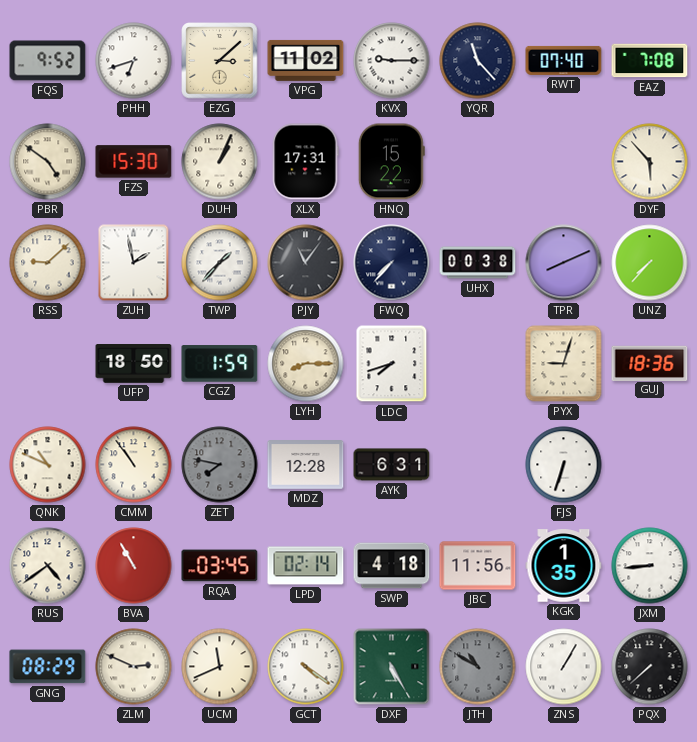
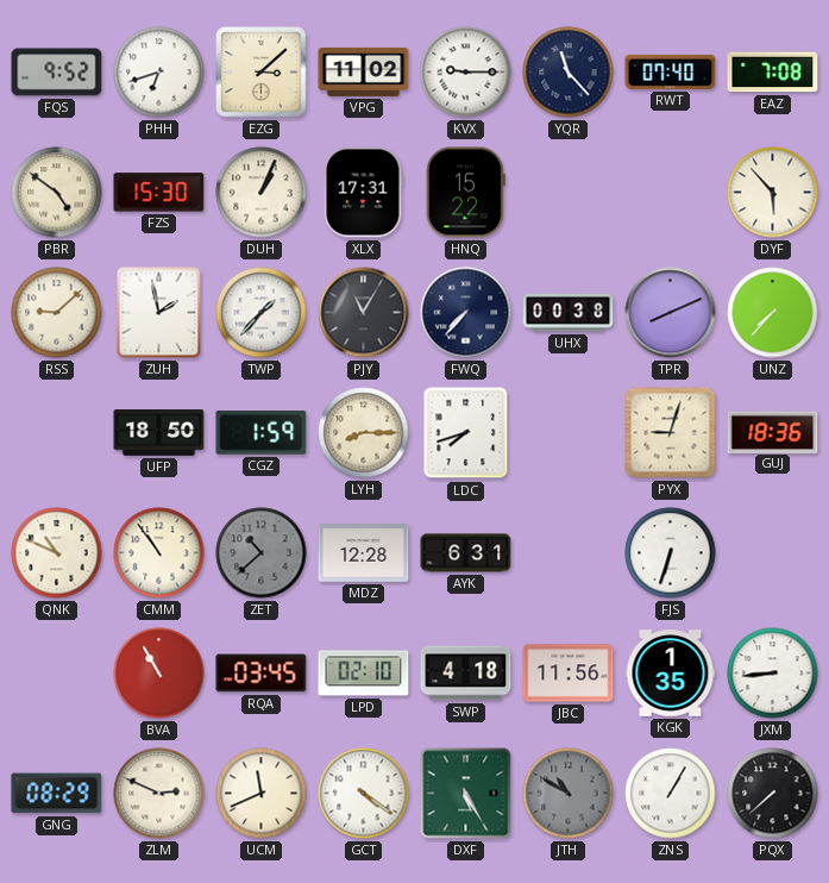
PJY: 11:06 -> 11:05 (364, 313)
ZET: 7:47 -> 10:38 (262, 553)
RUS: 4:39 -> none (48, 566)
LPD: 02:14 -> 02:10 (364, 674)
